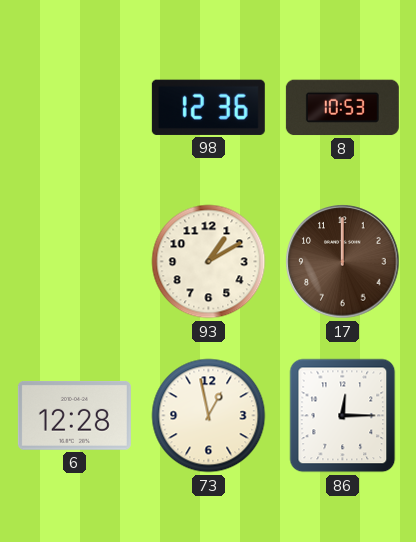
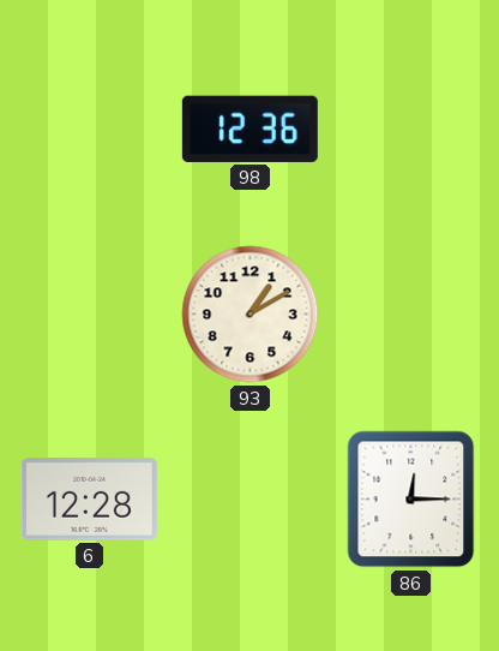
8: 10:53 -> none (342, 108)
17: 12:00 -> none (343, 262)
73: 12:58 -> none (209, 416)
